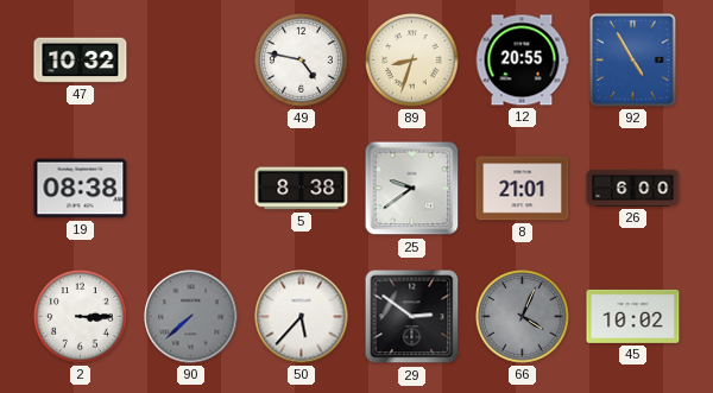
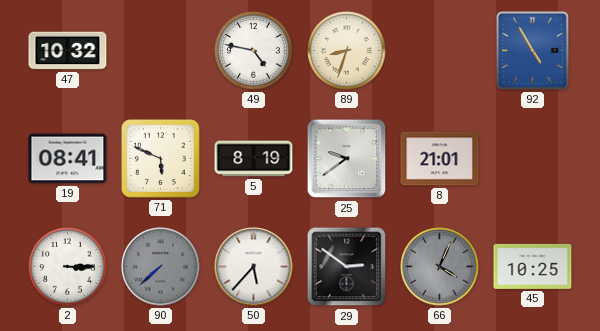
12: 20:55 -> none (522, 61)
19: 08:38 -> 08:41 (68, 159)
71: none -> 5:49 (161, 159)
5: 8:38 -> 8:19 (254, 159)
26: 6:00 -> none (633, 188)
45: 10:02 -> 10:25 (533, 266)
